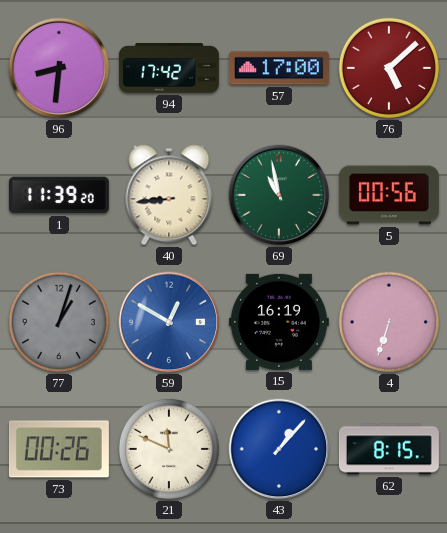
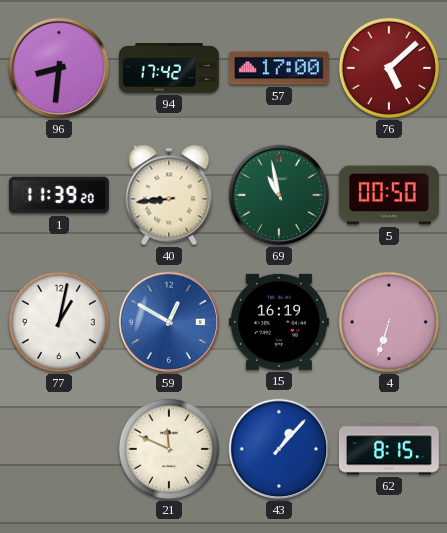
5: 00:56 -> 00:50 (389, 195)
77: 1:03 -> 1:02 (59, 322)
77 dial: grey -> white (59, 322)
73: 00:26 -> none (59, 449)
